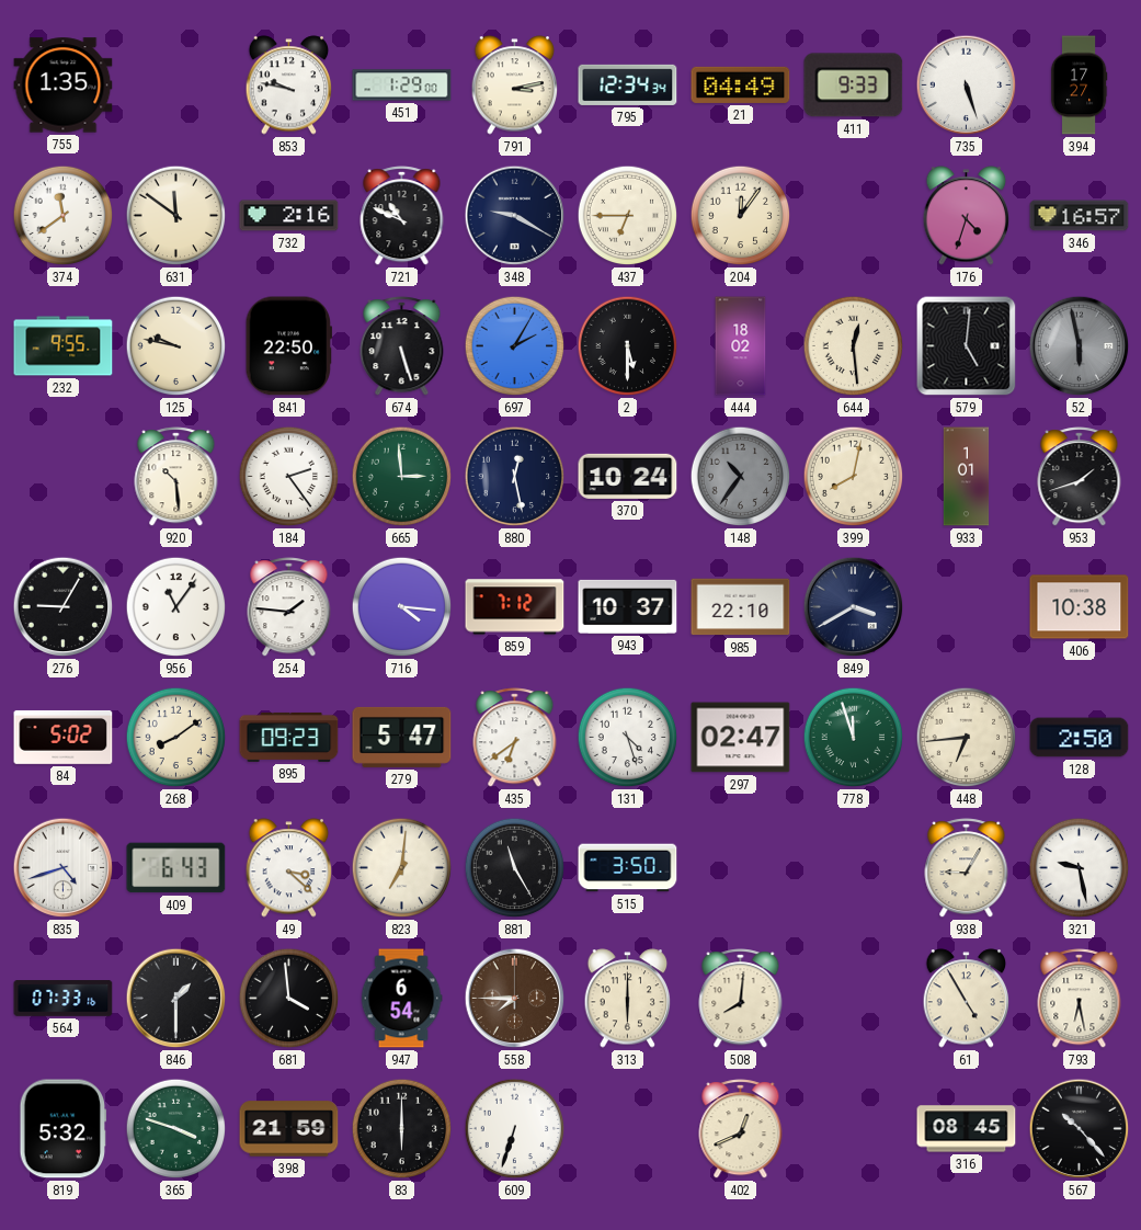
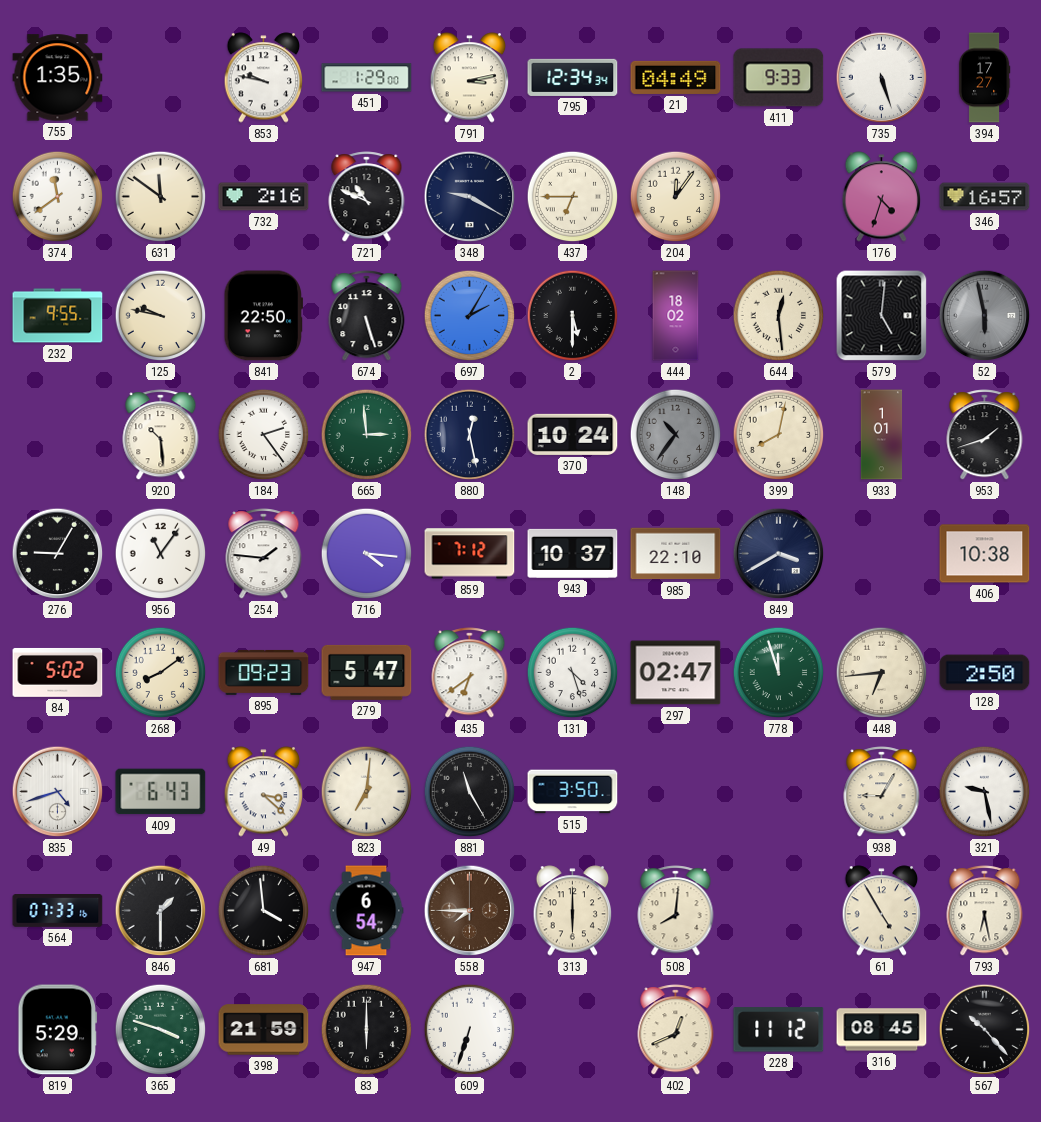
819: 5:32 -> 5:29 (58, 1030)
228: none -> 11:12 (779, 1030)
